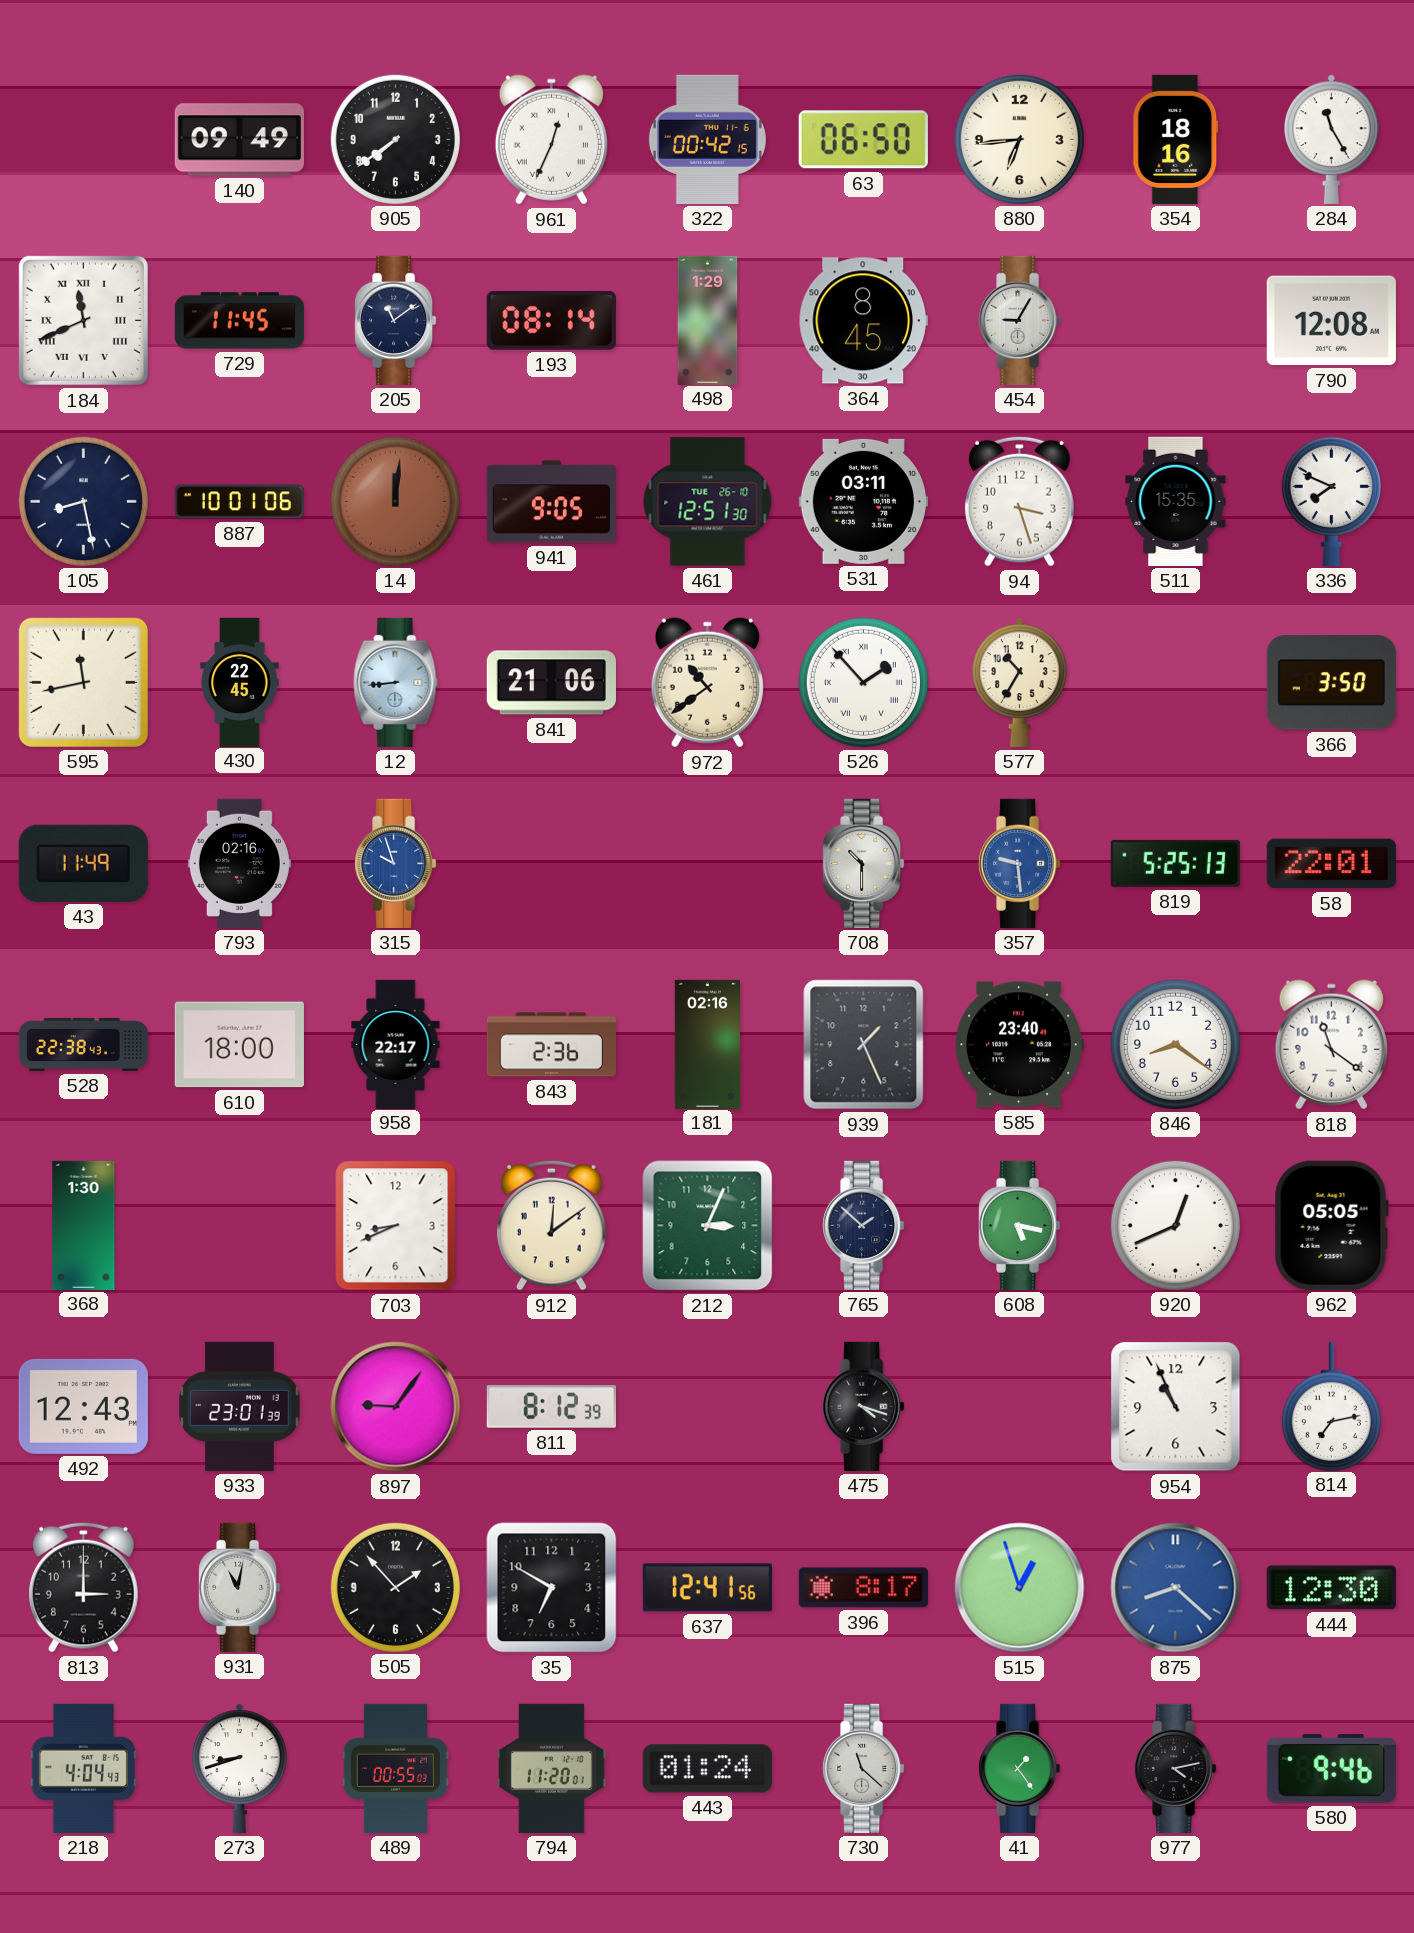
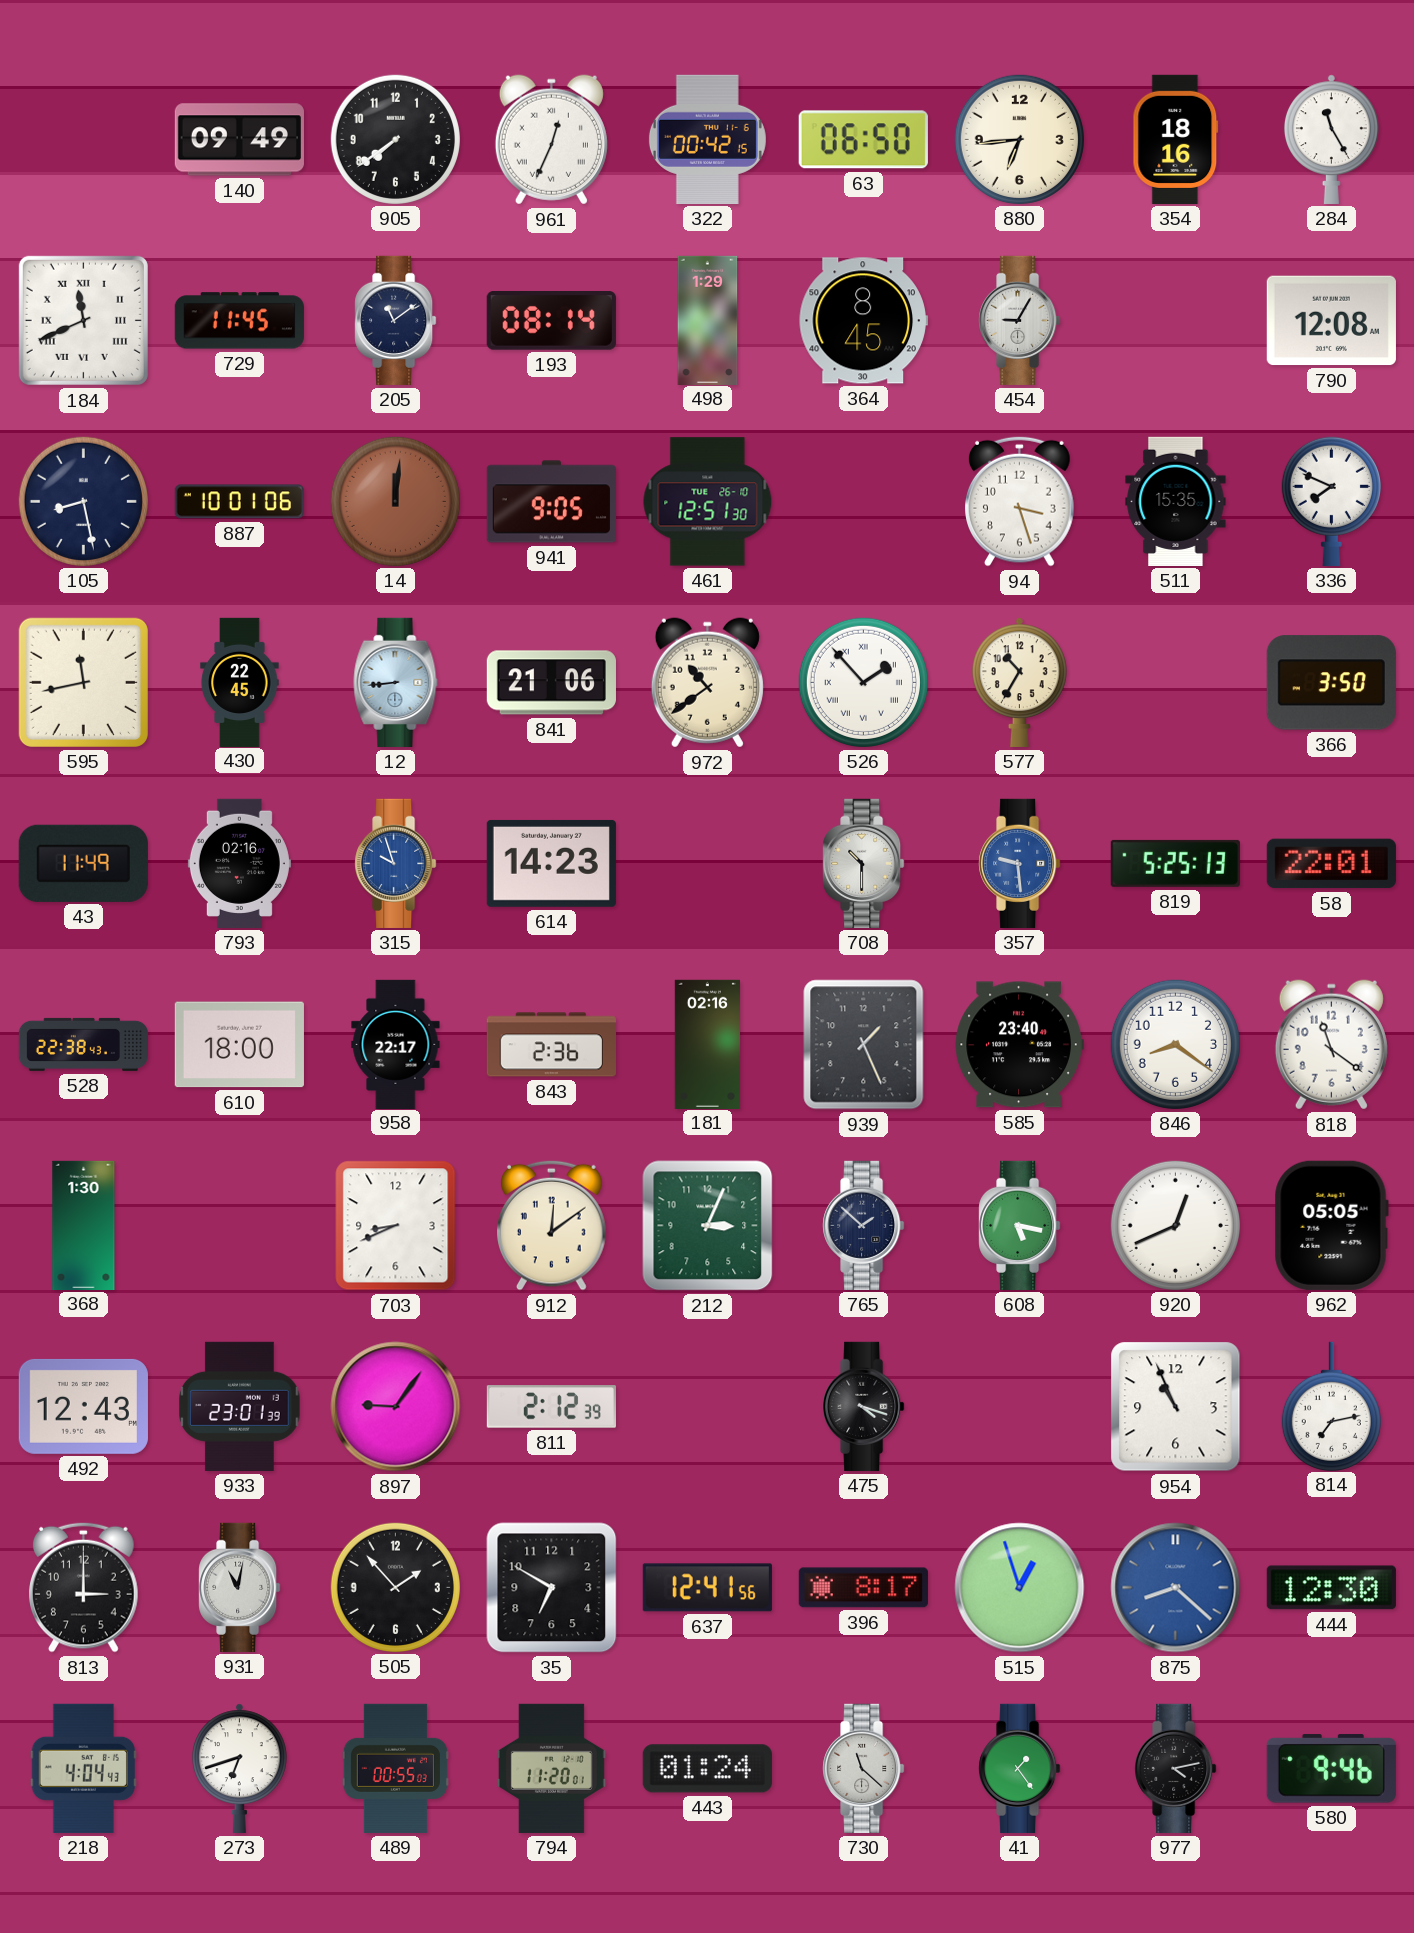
531: 03:11 -> none (863, 501)
614: none -> 14:23 (551, 863)
811: 8:12 -> 2:12 (551, 1407)
273: 8:42 -> 6:42 (239, 1768)
